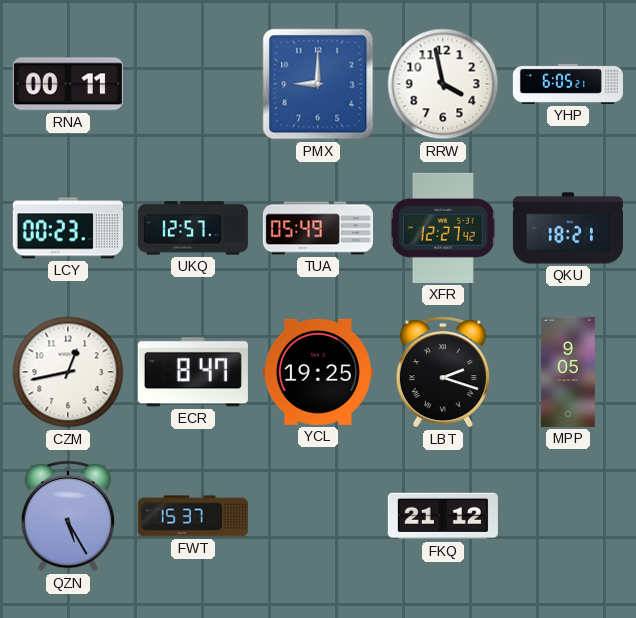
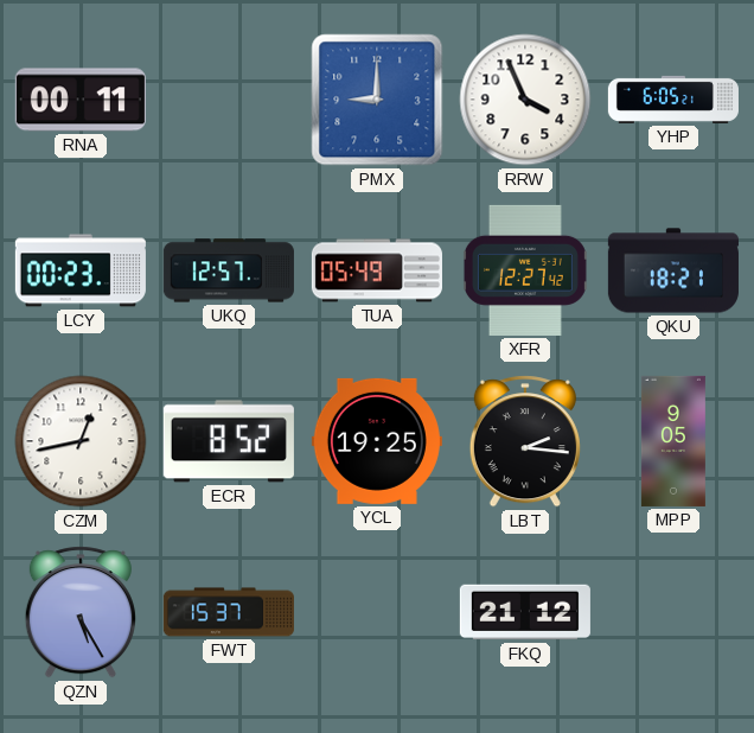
RRW: 3:58 -> 3:56 (525, 100)
ECR: 8:47 -> 8:52 (229, 441)
LBT: 2:18 -> 2:16 (525, 441)
